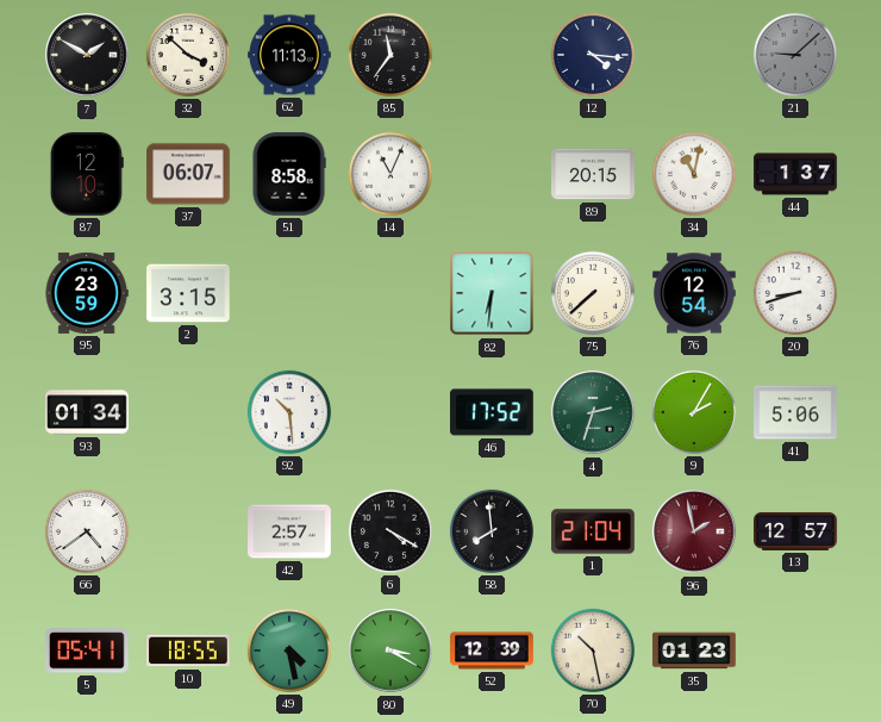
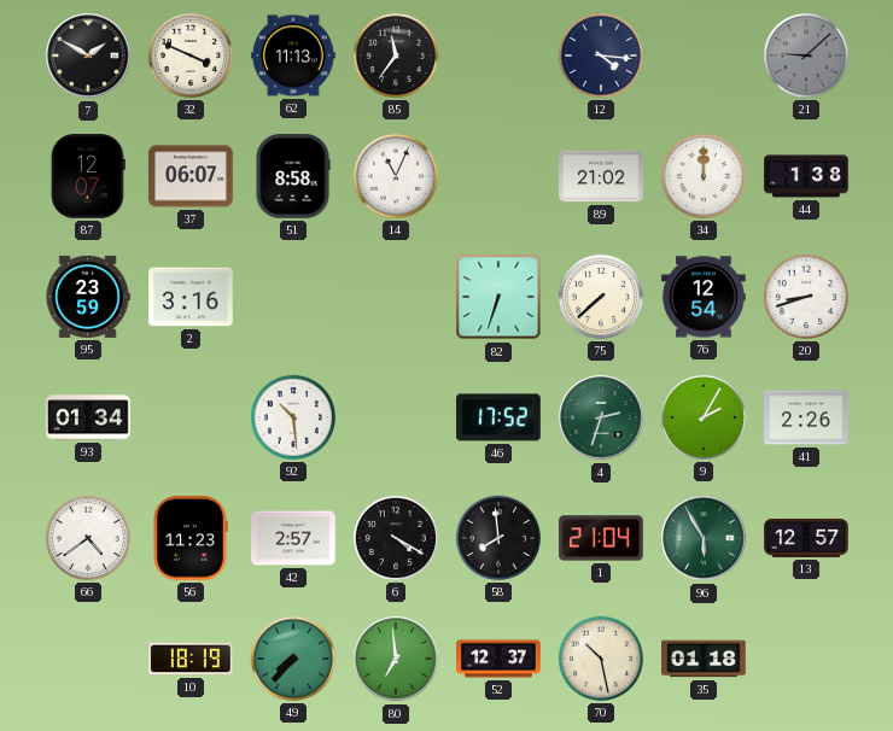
32: 3:52 -> 3:49 (191, 55)
87: 12:10 -> 12:07 (89, 176)
89: 20:15 -> 21:02 (601, 176)
34: 11:02 -> 12:00 (704, 176)
44: 1:37 -> 1:38 (806, 176)
2: 3:15 -> 3:16 (191, 297)
82: 6:31 -> 6:33 (498, 297)
41: 5:06 -> 2:26 (806, 417)
56: none -> 11:23 (191, 538)
96: 1:58 -> 5:55 (704, 538)
96 dial: burgundy -> green (704, 538)
5: 05:41 -> none (87, 651)
10: 18:55 -> 18:19 (191, 659)
49: 4:28 -> 7:37 (293, 659)
80: 3:20 -> 6:59 (396, 659)
52: 12:39 -> 12:37 (498, 659)
35: 01:23 -> 01:18 (704, 659)
